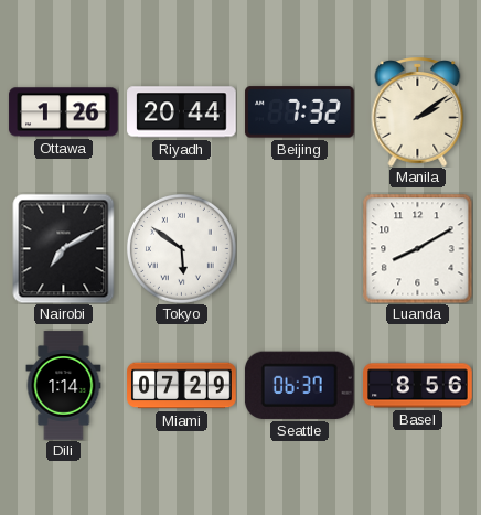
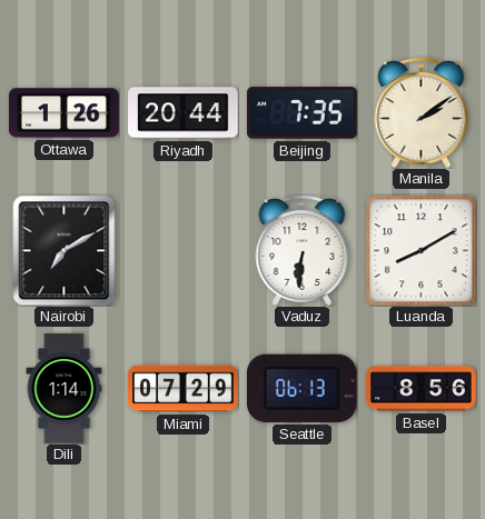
Beijing: 7:32 -> 7:35 (303, 113)
Tokyo: 5:51 -> none (181, 248)
Vaduz: none -> 6:31 (303, 250)
Seattle: 06:37 -> 06:13 (301, 388)
